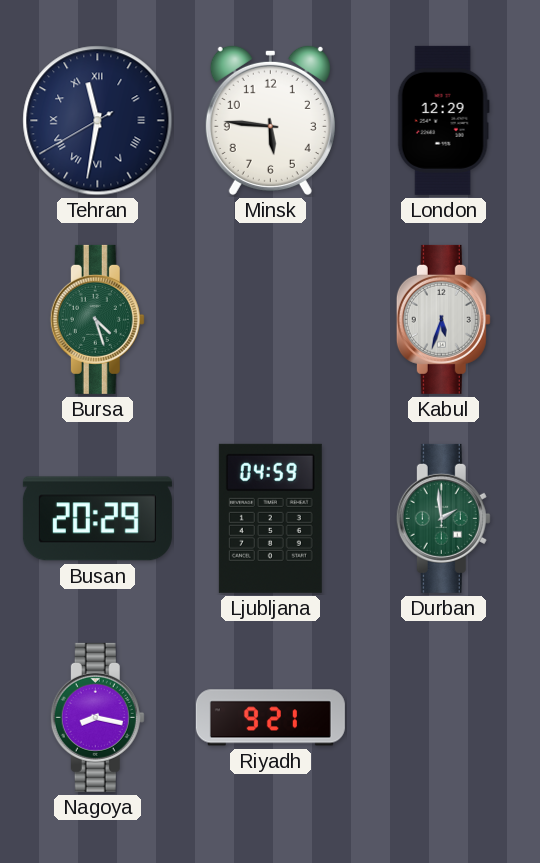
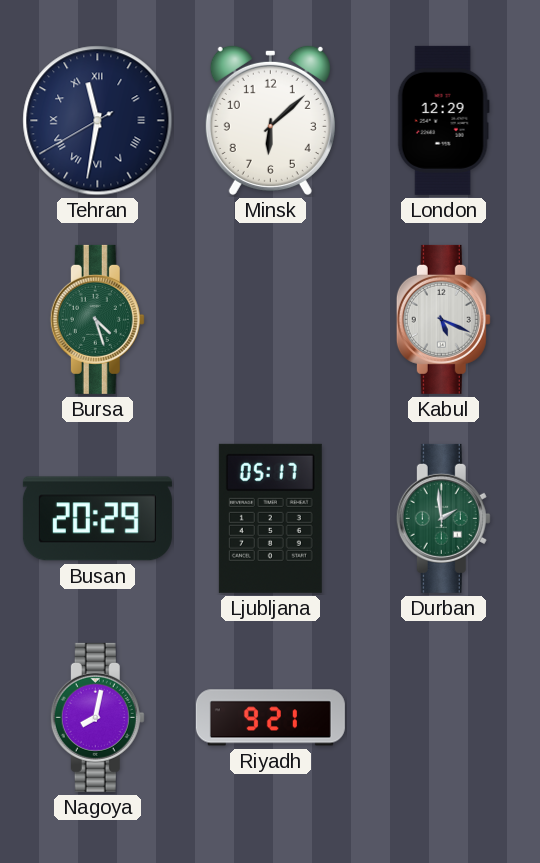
Minsk: 5:46 -> 6:08 (270, 120)
Kabul: 5:33 -> 5:19 (443, 319)
Ljubljana: 04:59 -> 05:17 (270, 518)
Nagoya: 8:17 -> 8:02 (97, 717)
